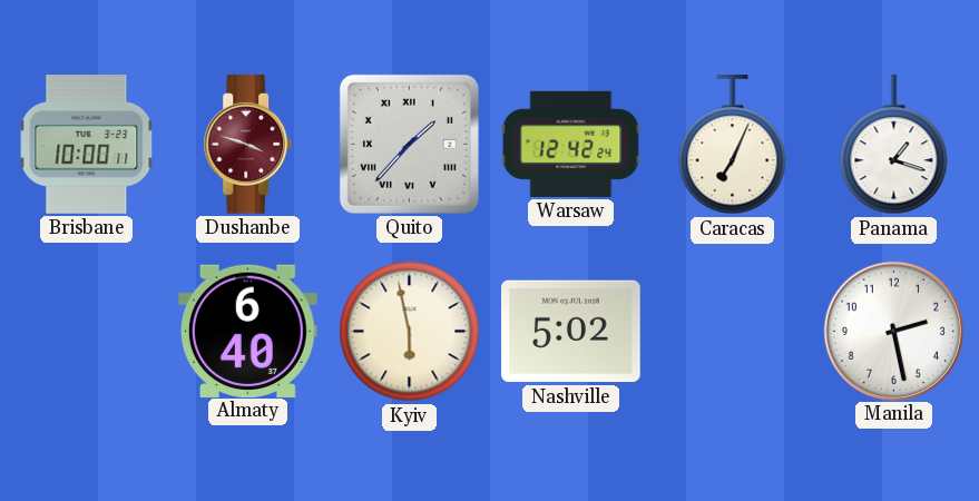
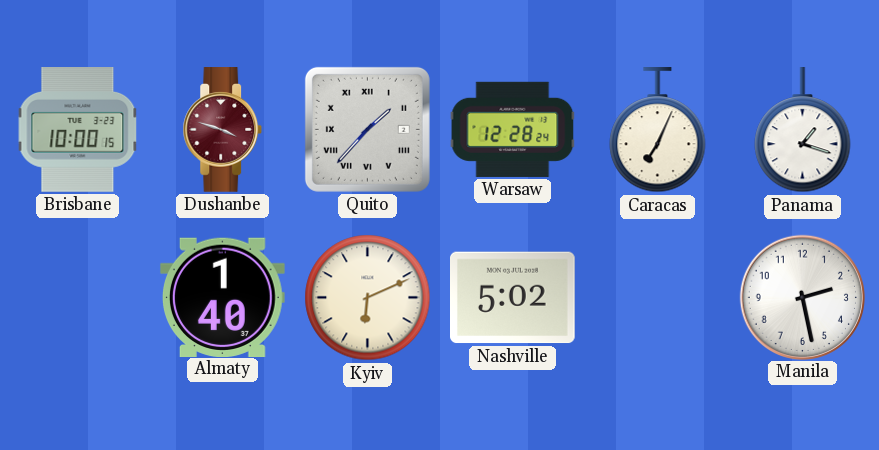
Brisbane: 10:00:11 -> 10:00:15 (78, 130)
Warsaw: 12:42 -> 12:28 (513, 129)
Almaty: 6:40 -> 1:40 (222, 297)
Kyiv: 5:58 -> 6:11 (368, 298)
